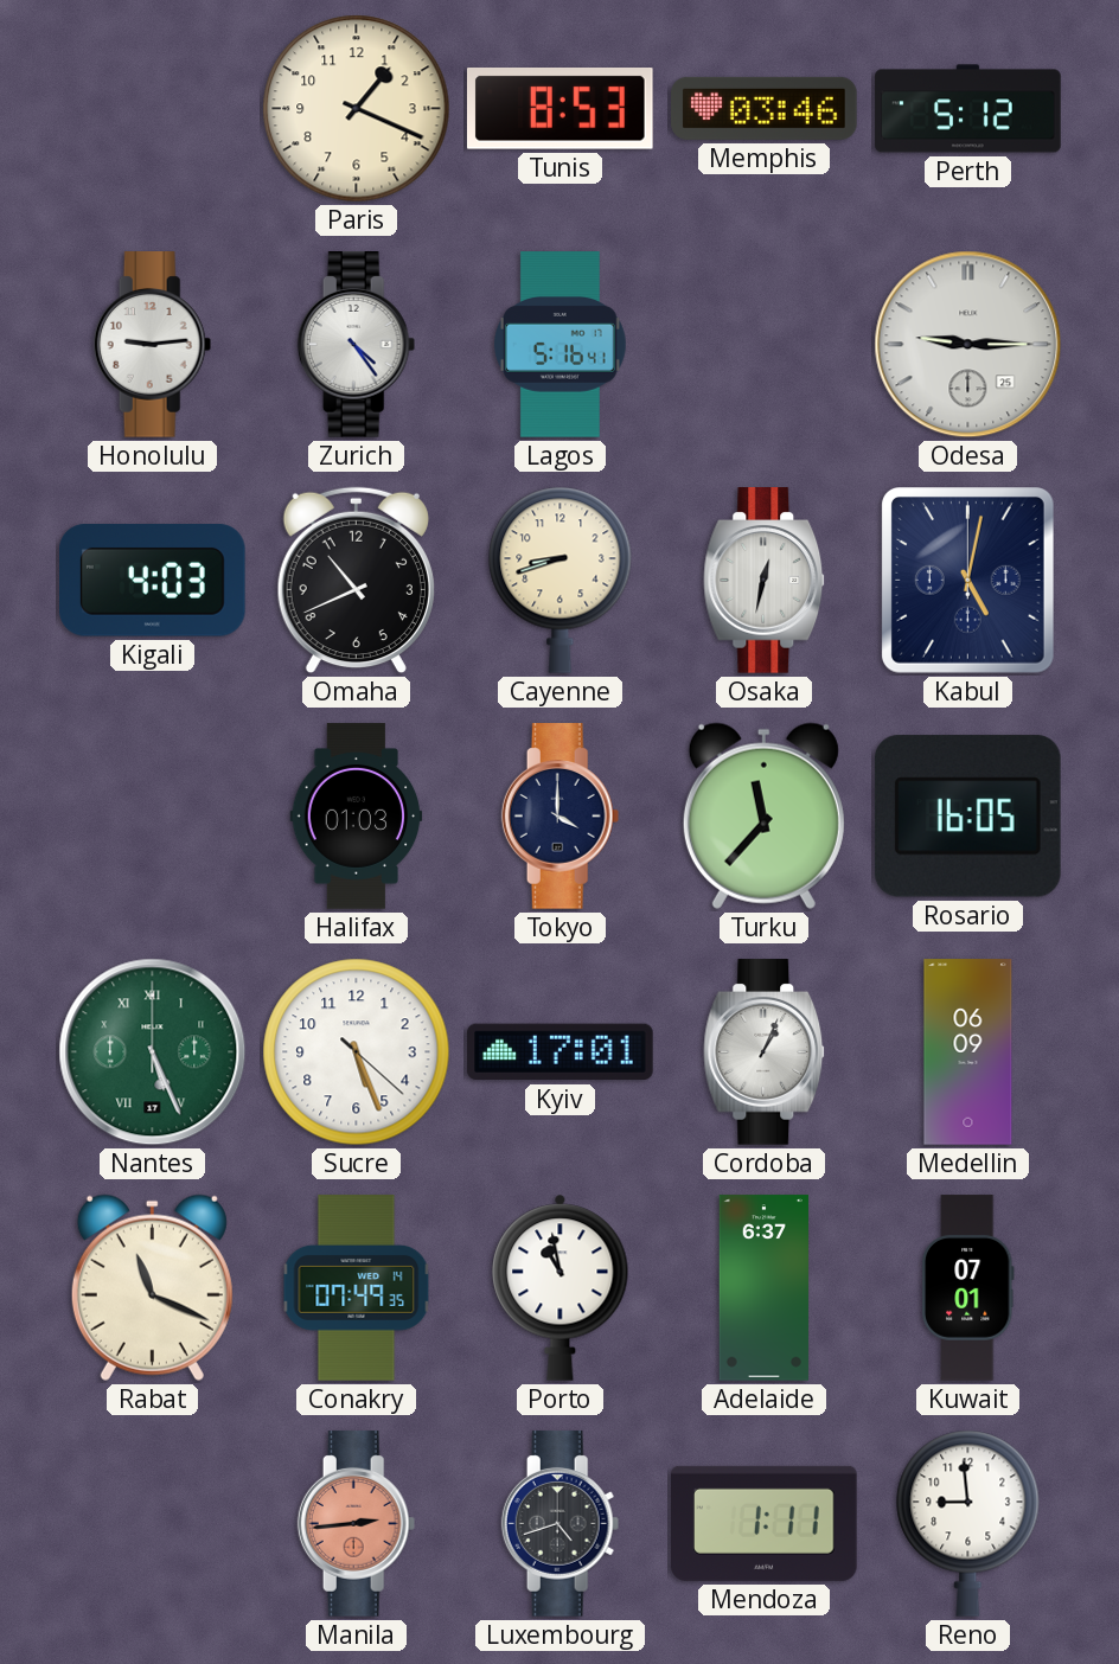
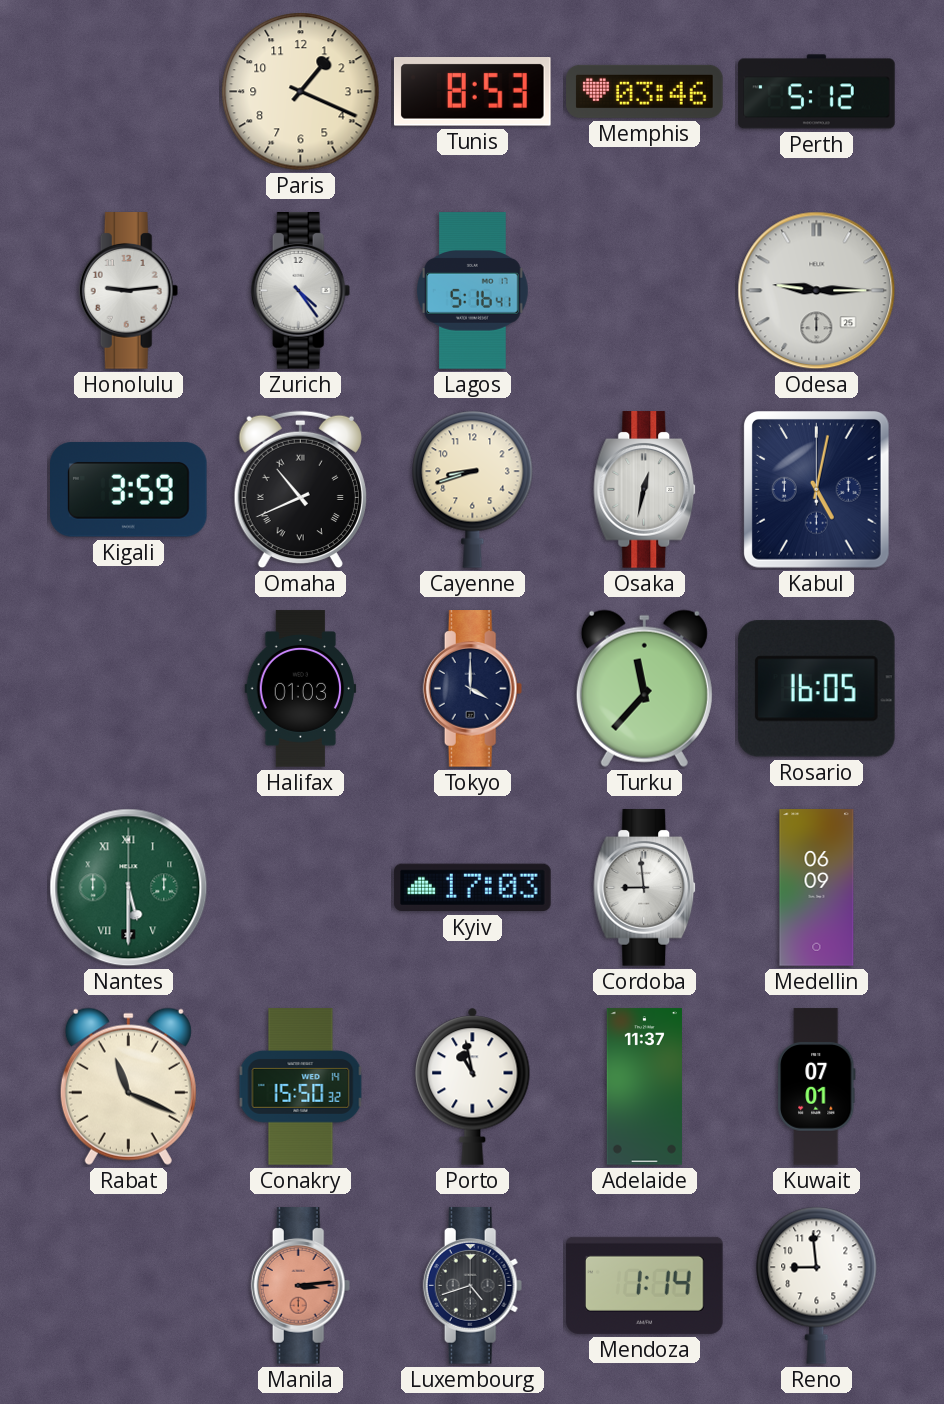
Kigali: 4:03 -> 3:59 (129, 490)
Omaha numerals: Arabic -> Roman (300, 490)
Nantes: 5:26 -> 5:30 (129, 888)
Sucre: 5:26 -> none (357, 1052)
Kyiv: 17:01 -> 17:03 (473, 888)
Cordoba: 1:04 -> 8:59 (645, 888)
Conakry: 07:49 -> 15:50 (301, 1087)
Adelaide: 6:37 -> 11:37 (644, 1087)
Manila: 2:44 -> 3:14 (301, 1286)
Mendoza: 1:11 -> 1:14 (645, 1285)
